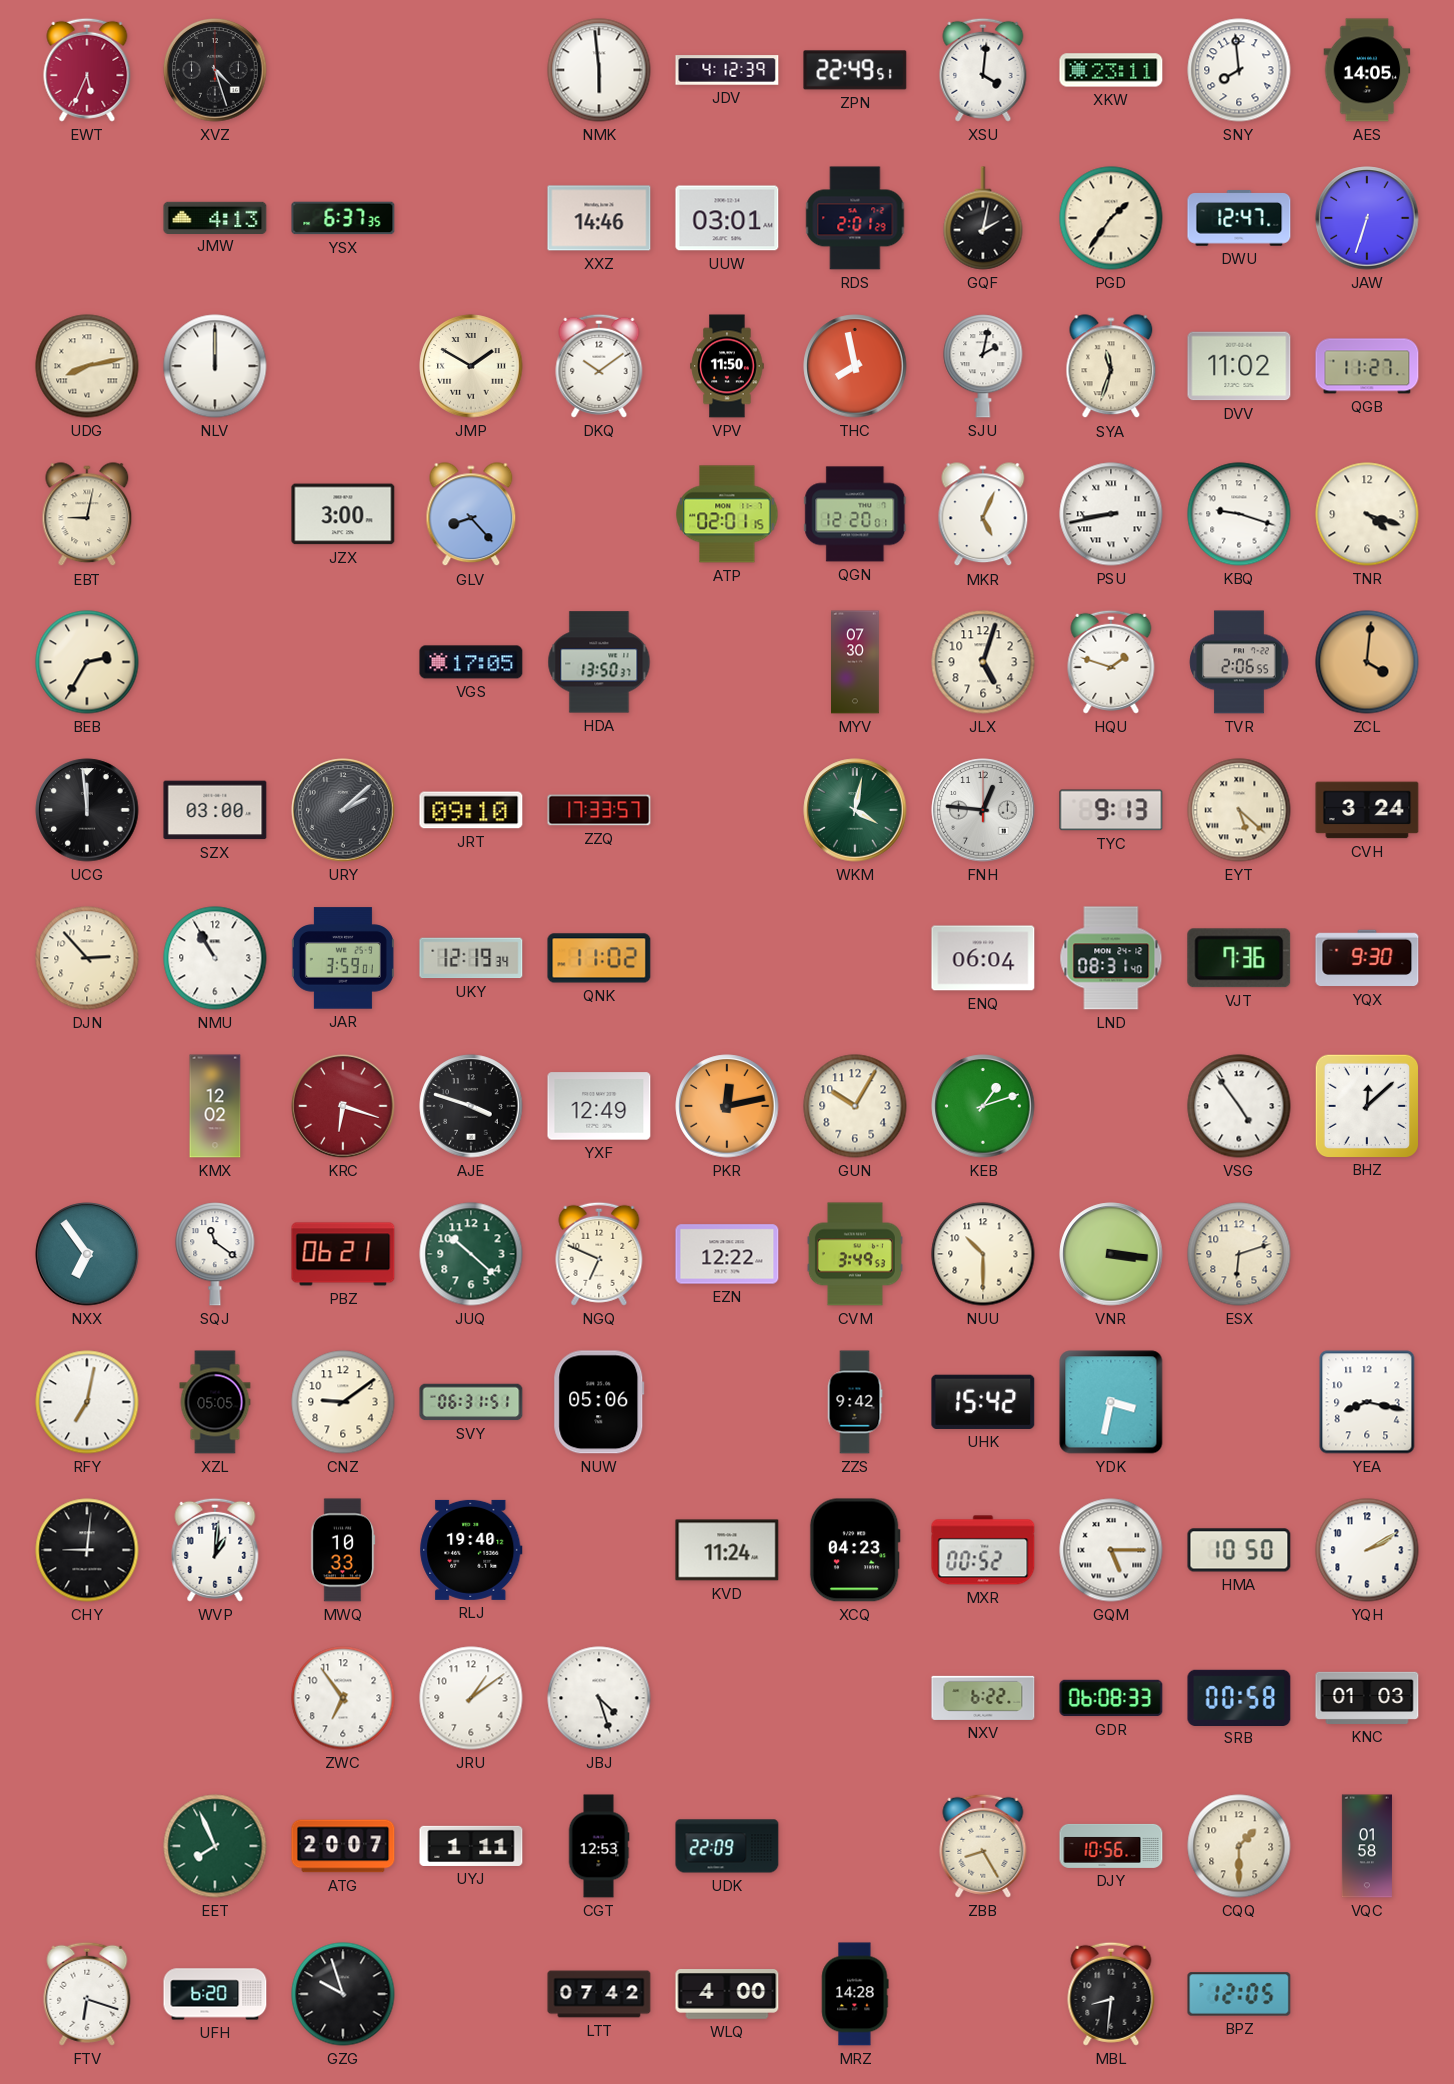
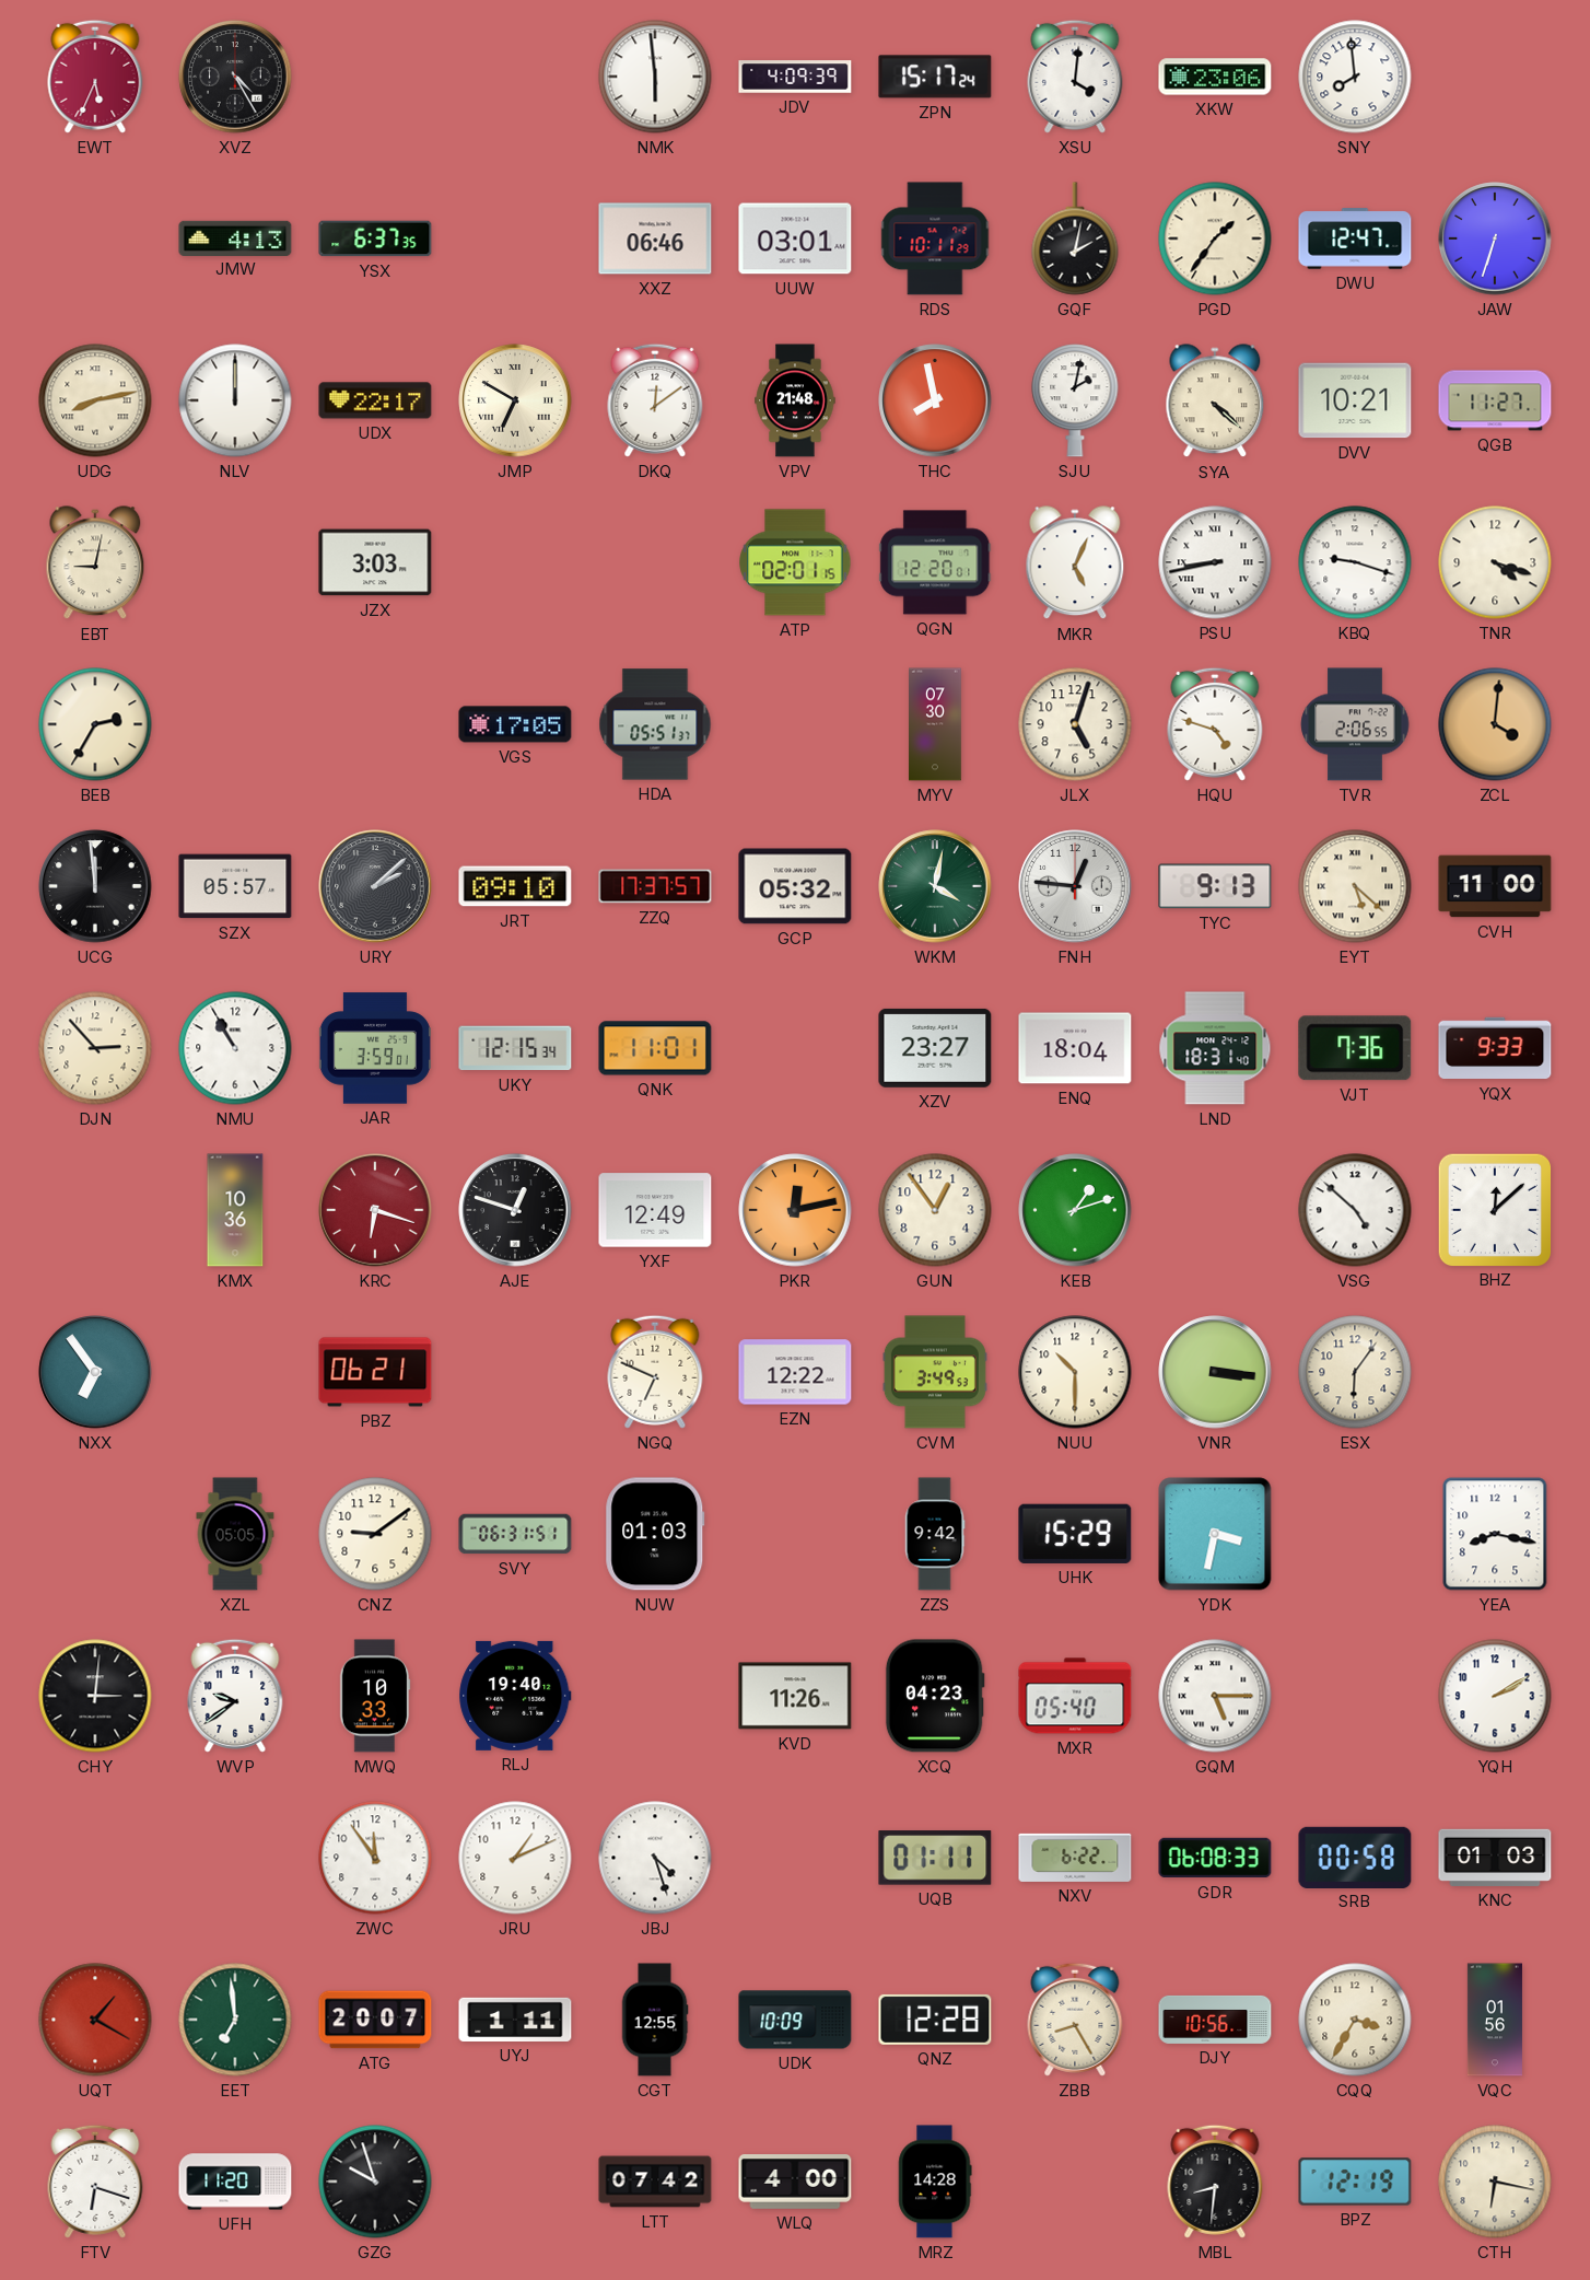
XVZ: 4:27 -> 4:25 (235, 77)
JDV: 4:12 -> 4:09 (795, 77)
ZPN: 22:49 -> 15:17 (935, 77)
XKW: 23:11 -> 23:06 (1215, 77)
AES: 14:05 -> none (1367, 70)
XXZ: 14:46 -> 06:46 (655, 239)
RDS: 2:01 -> 10:11 (935, 239)
UDX: none -> 22:17 (375, 400)
JMP: 1:50 -> 6:50 (515, 400)
DKQ: 10:09 -> 12:09 (655, 400)
VPV: 11:50 -> 21:48 (795, 400)
SYA: 11:33 -> 4:22 (1215, 402)
DVV: 11:02 -> 10:21 (1355, 400)
JZX: 3:00 -> 3:03 (375, 562)
GLV: 8:23 -> none (471, 515)
HDA: 13:50 -> 05:51 (655, 724)
HQU: 1:48 -> 4:48 (1215, 724)
SZX: 03:00 -> 05:57 (235, 886)
ZZQ: 17:33 -> 17:37 (655, 886)
GCP: none -> 05:32 (795, 886)
CVH: 3:24 -> 11:00 (1495, 886)
UKY: 12:19 -> 12:15 (515, 1048)
QNK: 11:02 -> 11:01 (655, 1048)
XZV: none -> 23:27 (935, 1048)
ENQ: 06:04 -> 18:04 (1075, 1048)
LND: 08:31 -> 18:31 (1215, 1048)
YQX: 9:30 -> 9:33 (1495, 1048)
KMX: 12:02 -> 10:36 (235, 1210)
AJE: 3:48 -> 12:48 (515, 1210)
GUN: 10:05 -> 12:54 (935, 1210)
VSG: 4:54 -> 4:52 (1355, 1210)
SQJ: 11:21 -> none (215, 1254)
JUQ: 10:22 -> none (471, 1254)
ESX: 6:12 -> 6:06 (1355, 1372)
RFY: 7:02 -> none (87, 1402)
NUW: 05:06 -> 01:03 (655, 1534)
UHK: 15:42 -> 15:29 (1075, 1534)
CHY: 9:01 -> 3:01 (95, 1696)
WVP: 1:01 -> 9:39 (235, 1696)
KVD: 11:24 -> 11:26 (795, 1696)
MXR: 00:52 -> 05:40 (1075, 1696)
HMA: 10:50 -> none (1239, 1550)
ZWC: 6:54 -> 11:54 (375, 1858)
JRU: 1:09 -> 1:11 (515, 1858)
UQB: none -> 01:11 (935, 1858)
UQT: none -> 1:20 (95, 2020)
EET: 7:56 -> 6:59 (235, 2020)
CGT: 12:53 -> 12:55 (655, 2020)
UDK: 22:09 -> 10:09 (795, 2020)
QNZ: none -> 12:28 (935, 2020)
CQQ: 1:30 -> 3:35 (1355, 2020)
VQC: 01:58 -> 01:56 (1495, 2020)
UFH: 6:20 -> 11:20 (235, 2182)
BPZ: 12:05 -> 12:19 (1355, 2182)
CTH: none -> 6:17 (1495, 2182)
